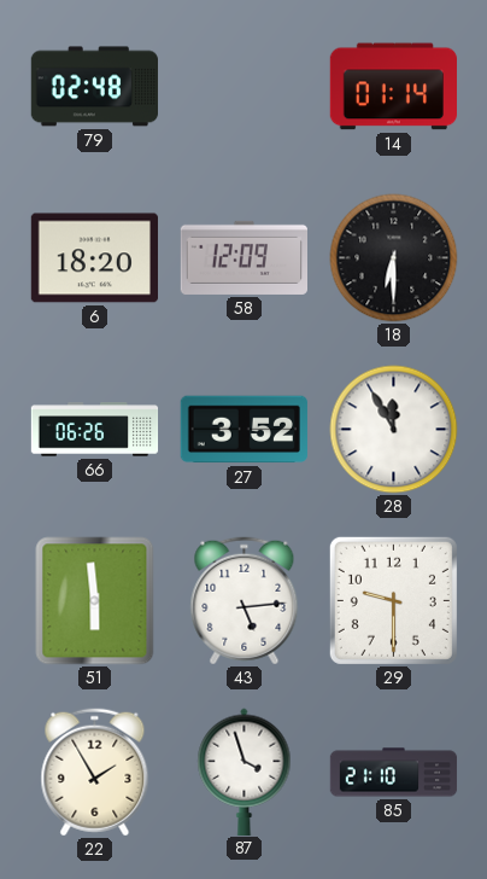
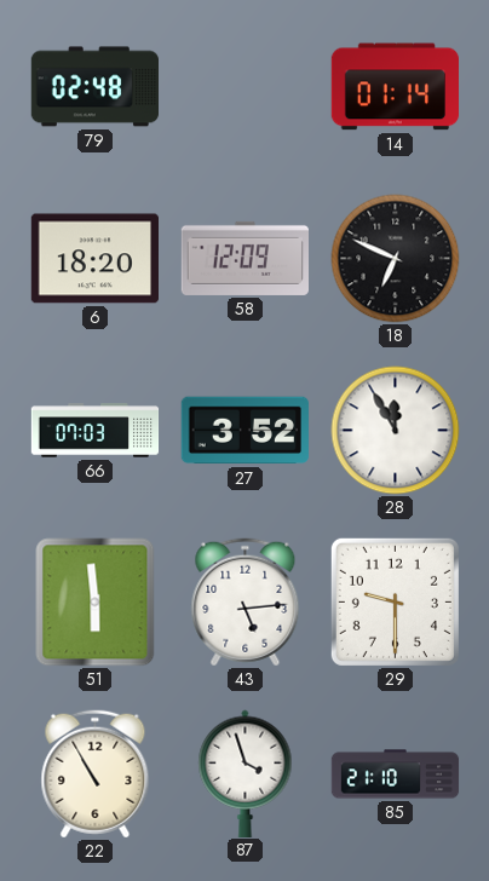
18: 6:30 -> 6:49 (396, 259)
66: 06:26 -> 07:03 (96, 431)
22: 1:55 -> 10:55 (96, 775)
